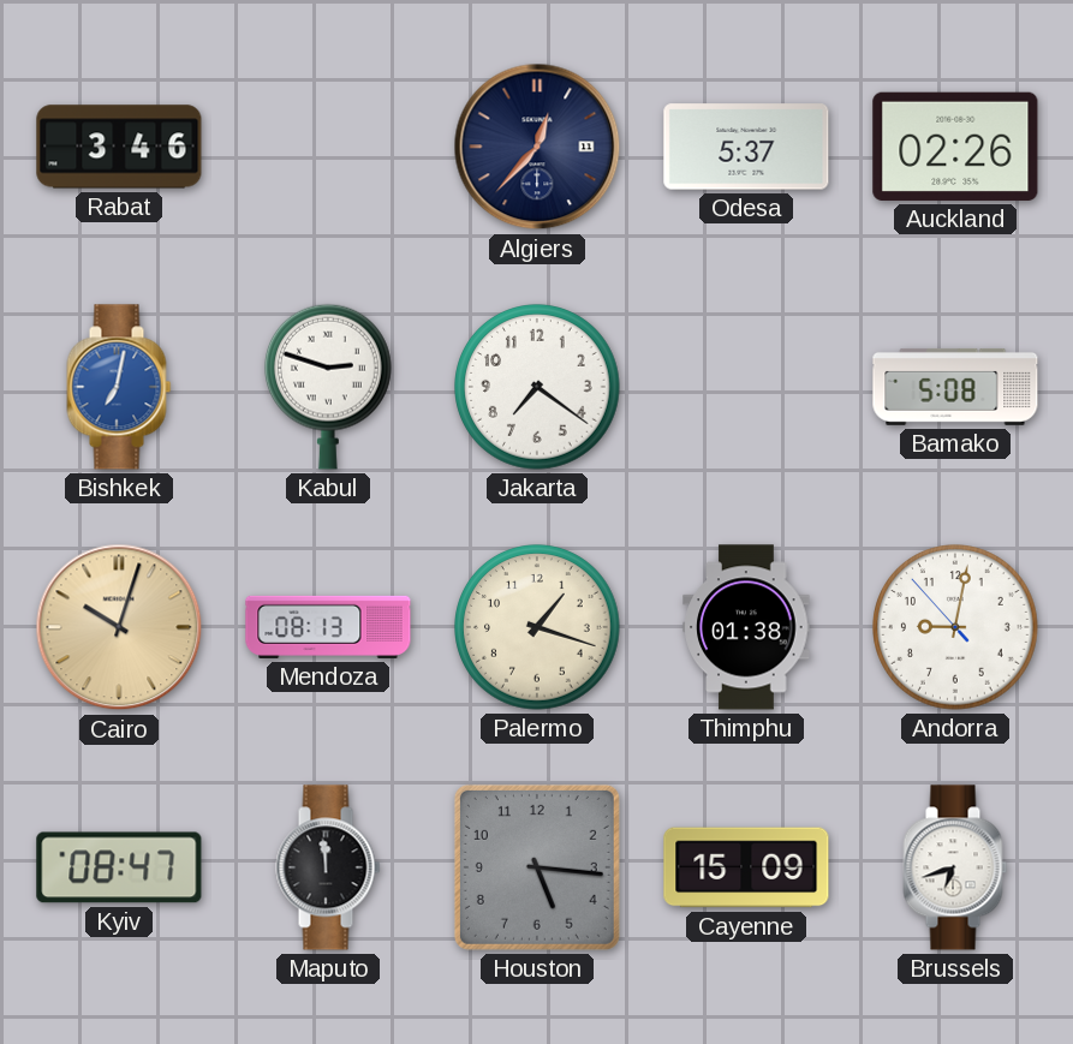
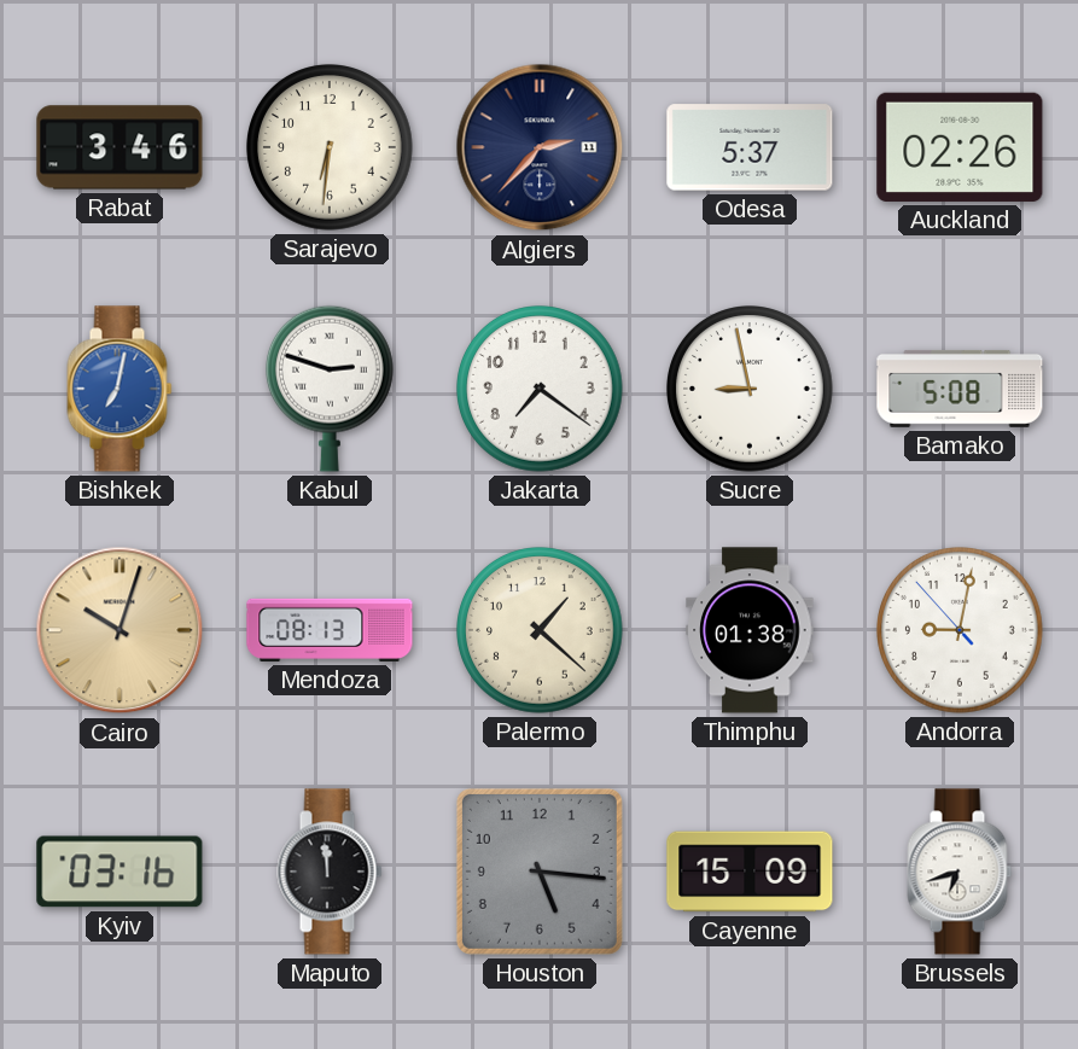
Sarajevo: none -> 6:31 (331, 148)
Algiers: 12:37 -> 2:37 (540, 147)
Sucre: none -> 8:58 (751, 390)
Palermo: 1:18 -> 1:22 (541, 631)
Kyiv: 08:47 -> 03:16 (120, 872)
